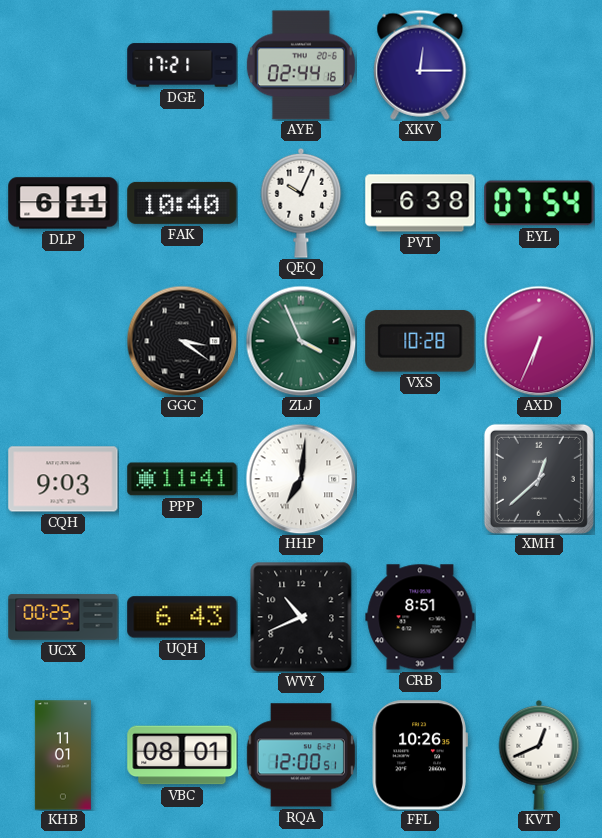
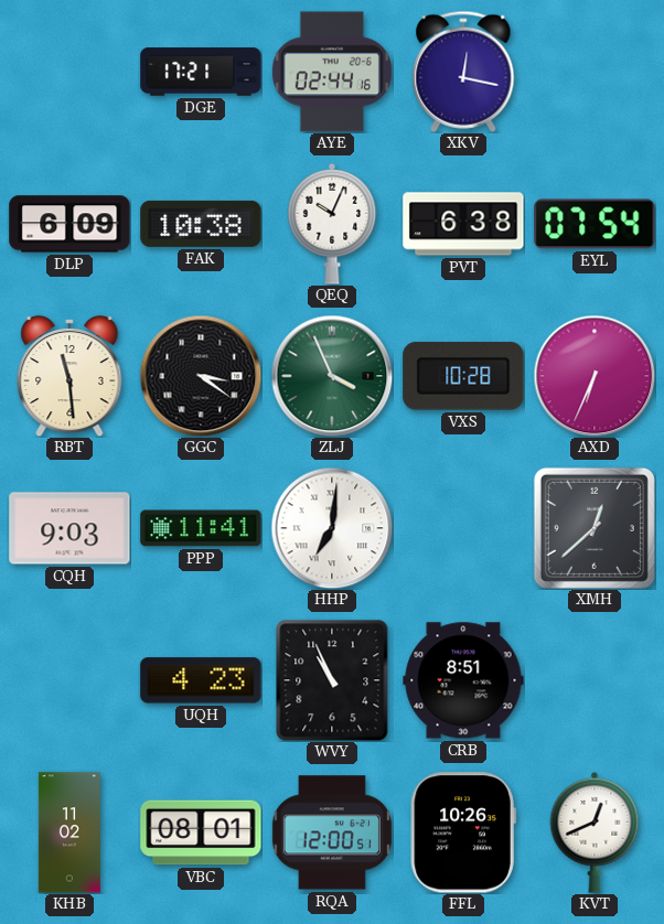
XKV: 12:15 -> 12:17 (463, 72)
DLP: 6:11 -> 6:09 (69, 224)
FAK: 10:40 -> 10:38 (201, 224)
RBT: none -> 11:29 (69, 376)
UCX: 00:25 -> none (63, 617)
UQH: 6:43 -> 4:23 (201, 680)
WVY: 10:41 -> 10:56 (332, 680)
KHB: 11:01 -> 11:02 (69, 832)
